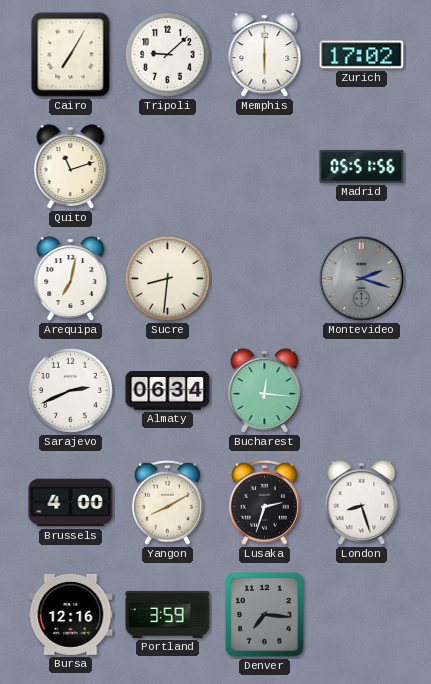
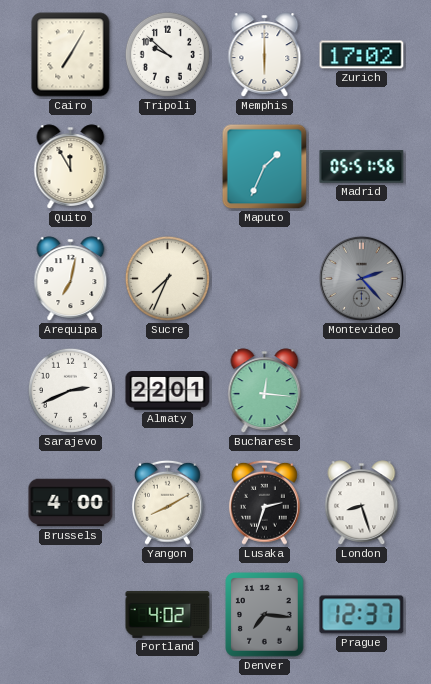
Tripoli: 9:08 -> 9:52 (167, 54)
Quito: 11:12 -> 11:55 (71, 167)
Maputo: none -> 1:34 (265, 167)
Sucre: 8:31 -> 7:34 (167, 278)
Montevideo: 2:18 -> 2:23 (361, 278)
Almaty: 06:34 -> 22:01 (168, 391)
Bursa: 12:16 -> none (71, 614)
Portland: 3:59 -> 4:02 (168, 614)
Prague: none -> 12:37 (362, 615)
